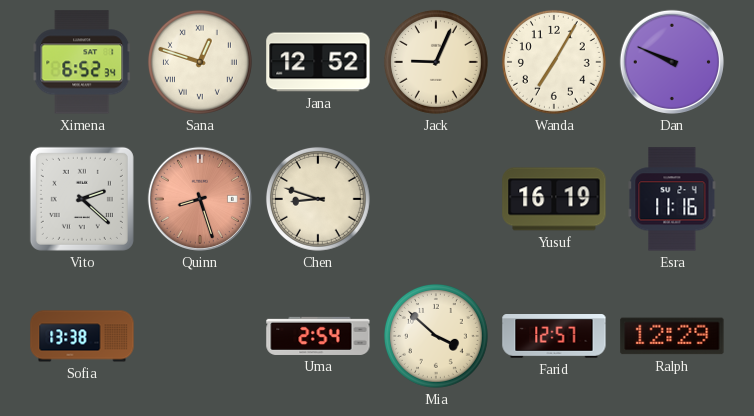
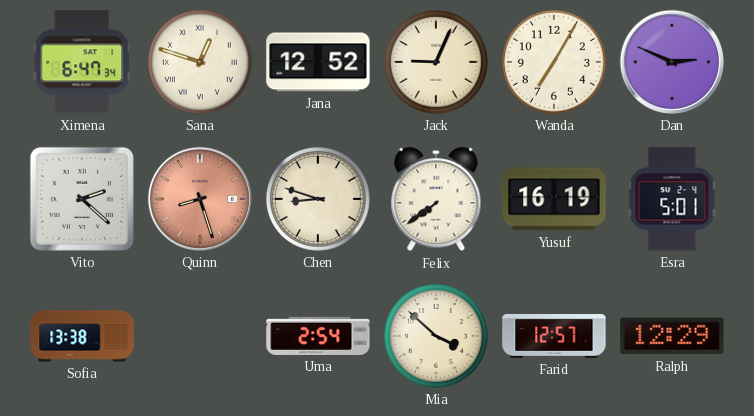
Ximena: 6:52 -> 6:47 (82, 62)
Dan: 9:49 -> 2:49 (672, 62)
Felix: none -> 7:39 (436, 200)
Esra: 11:16 -> 5:01 (672, 199)
